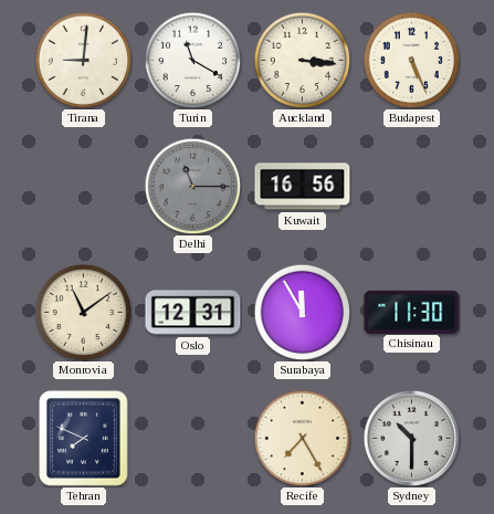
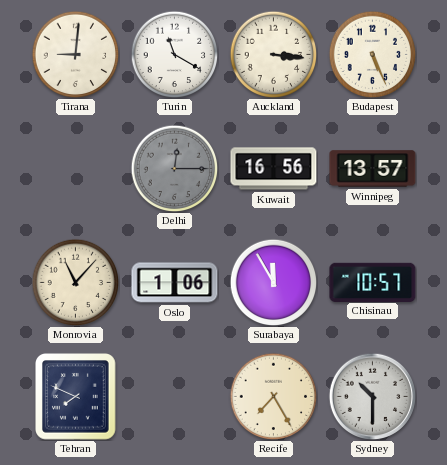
Delhi: 11:15 -> 12:15 (174, 168)
Winnipeg: none -> 13:57 (373, 169)
Monrovia: 11:09 -> 11:07 (75, 282)
Oslo: 12:31 -> 1:06 (175, 283)
Chisinau: 11:30 -> 10:57 (373, 282)
